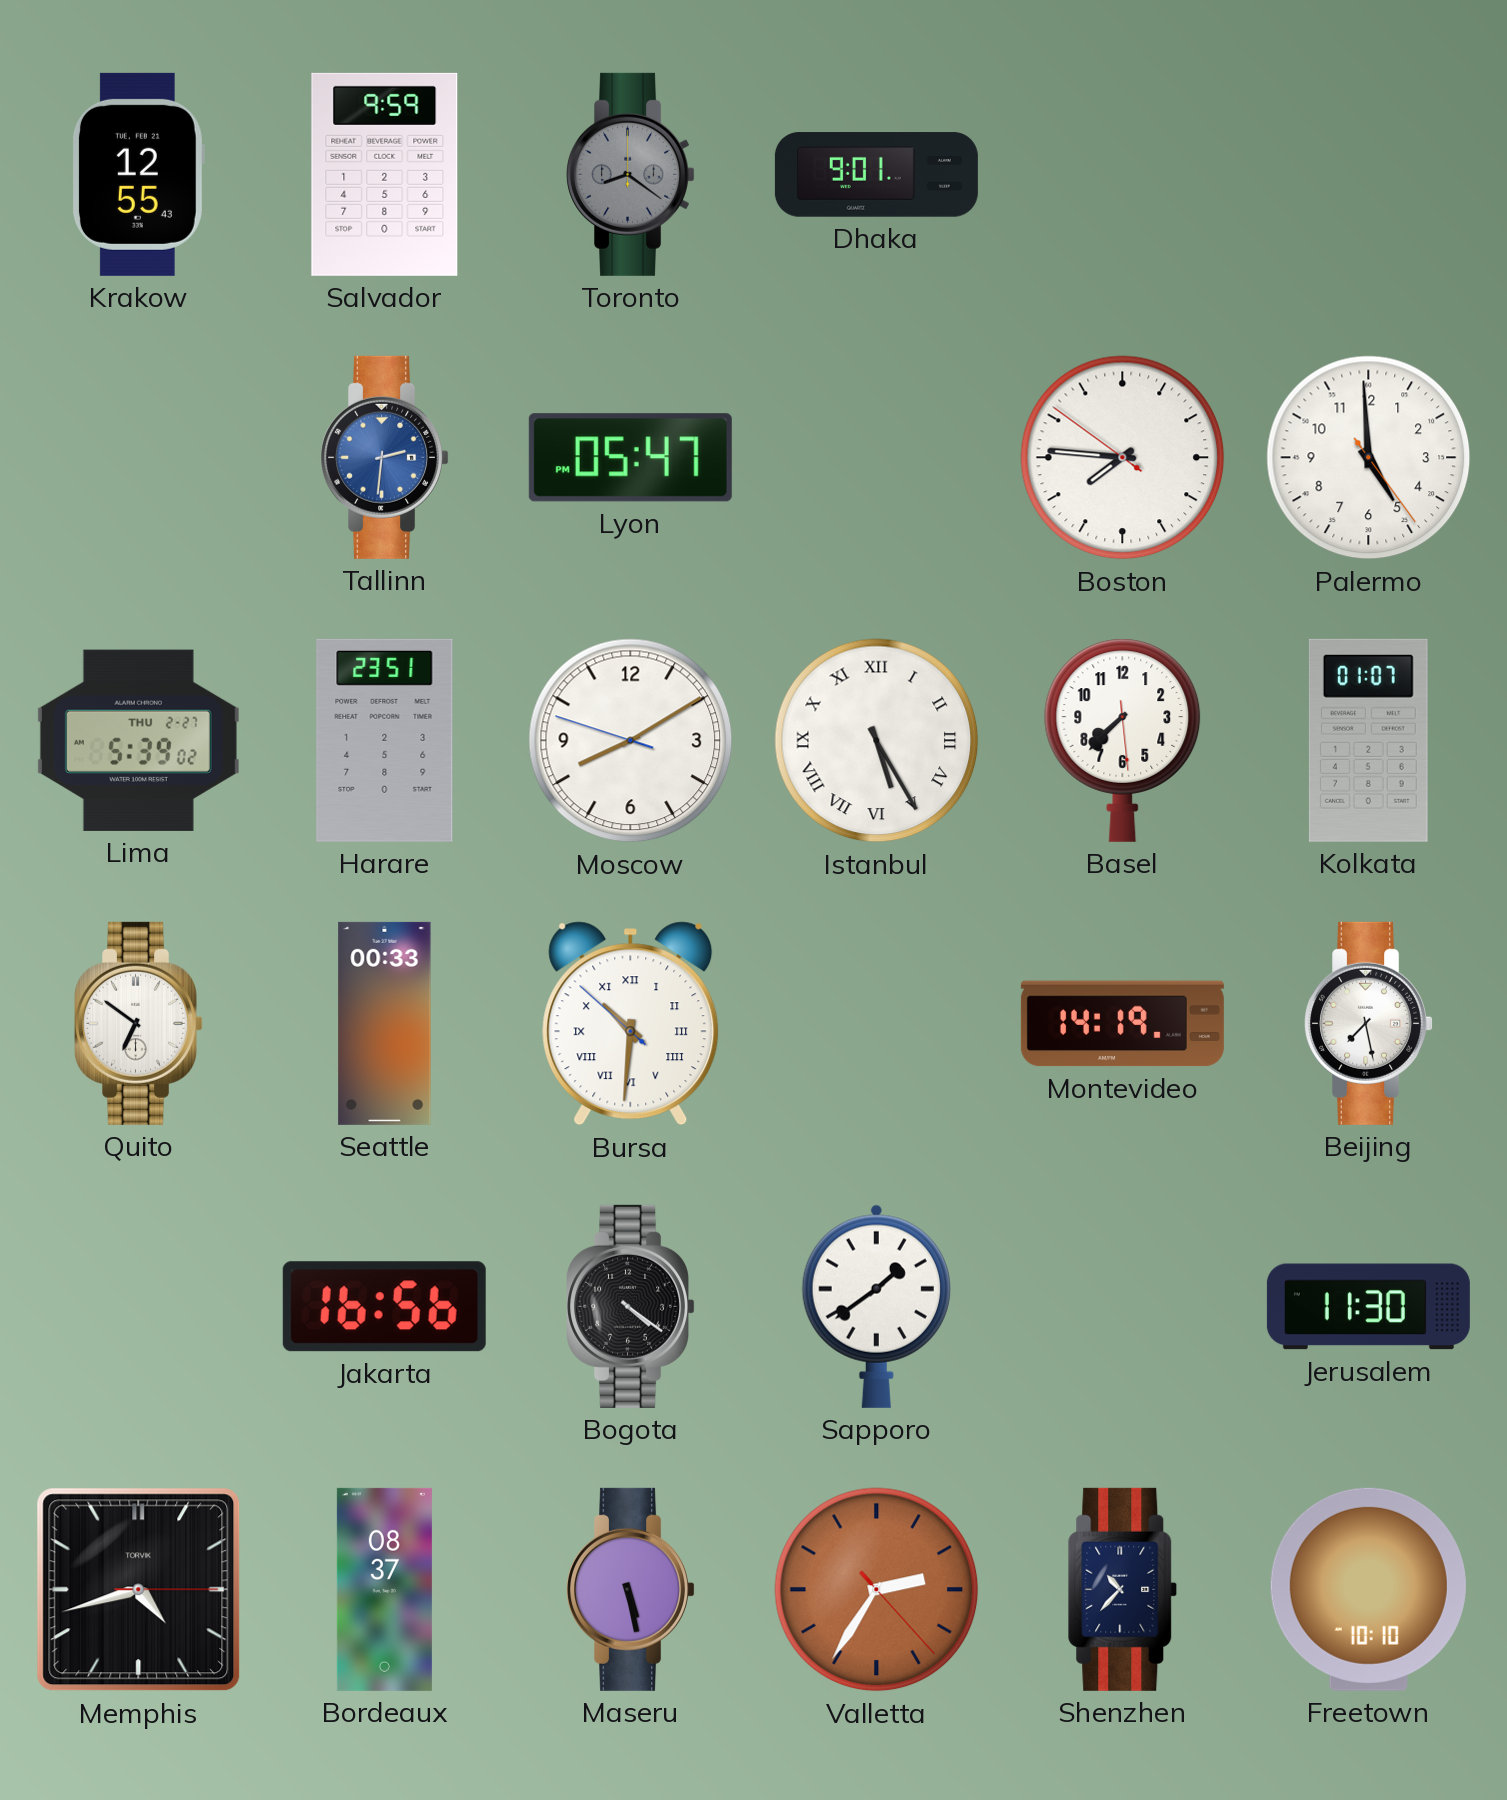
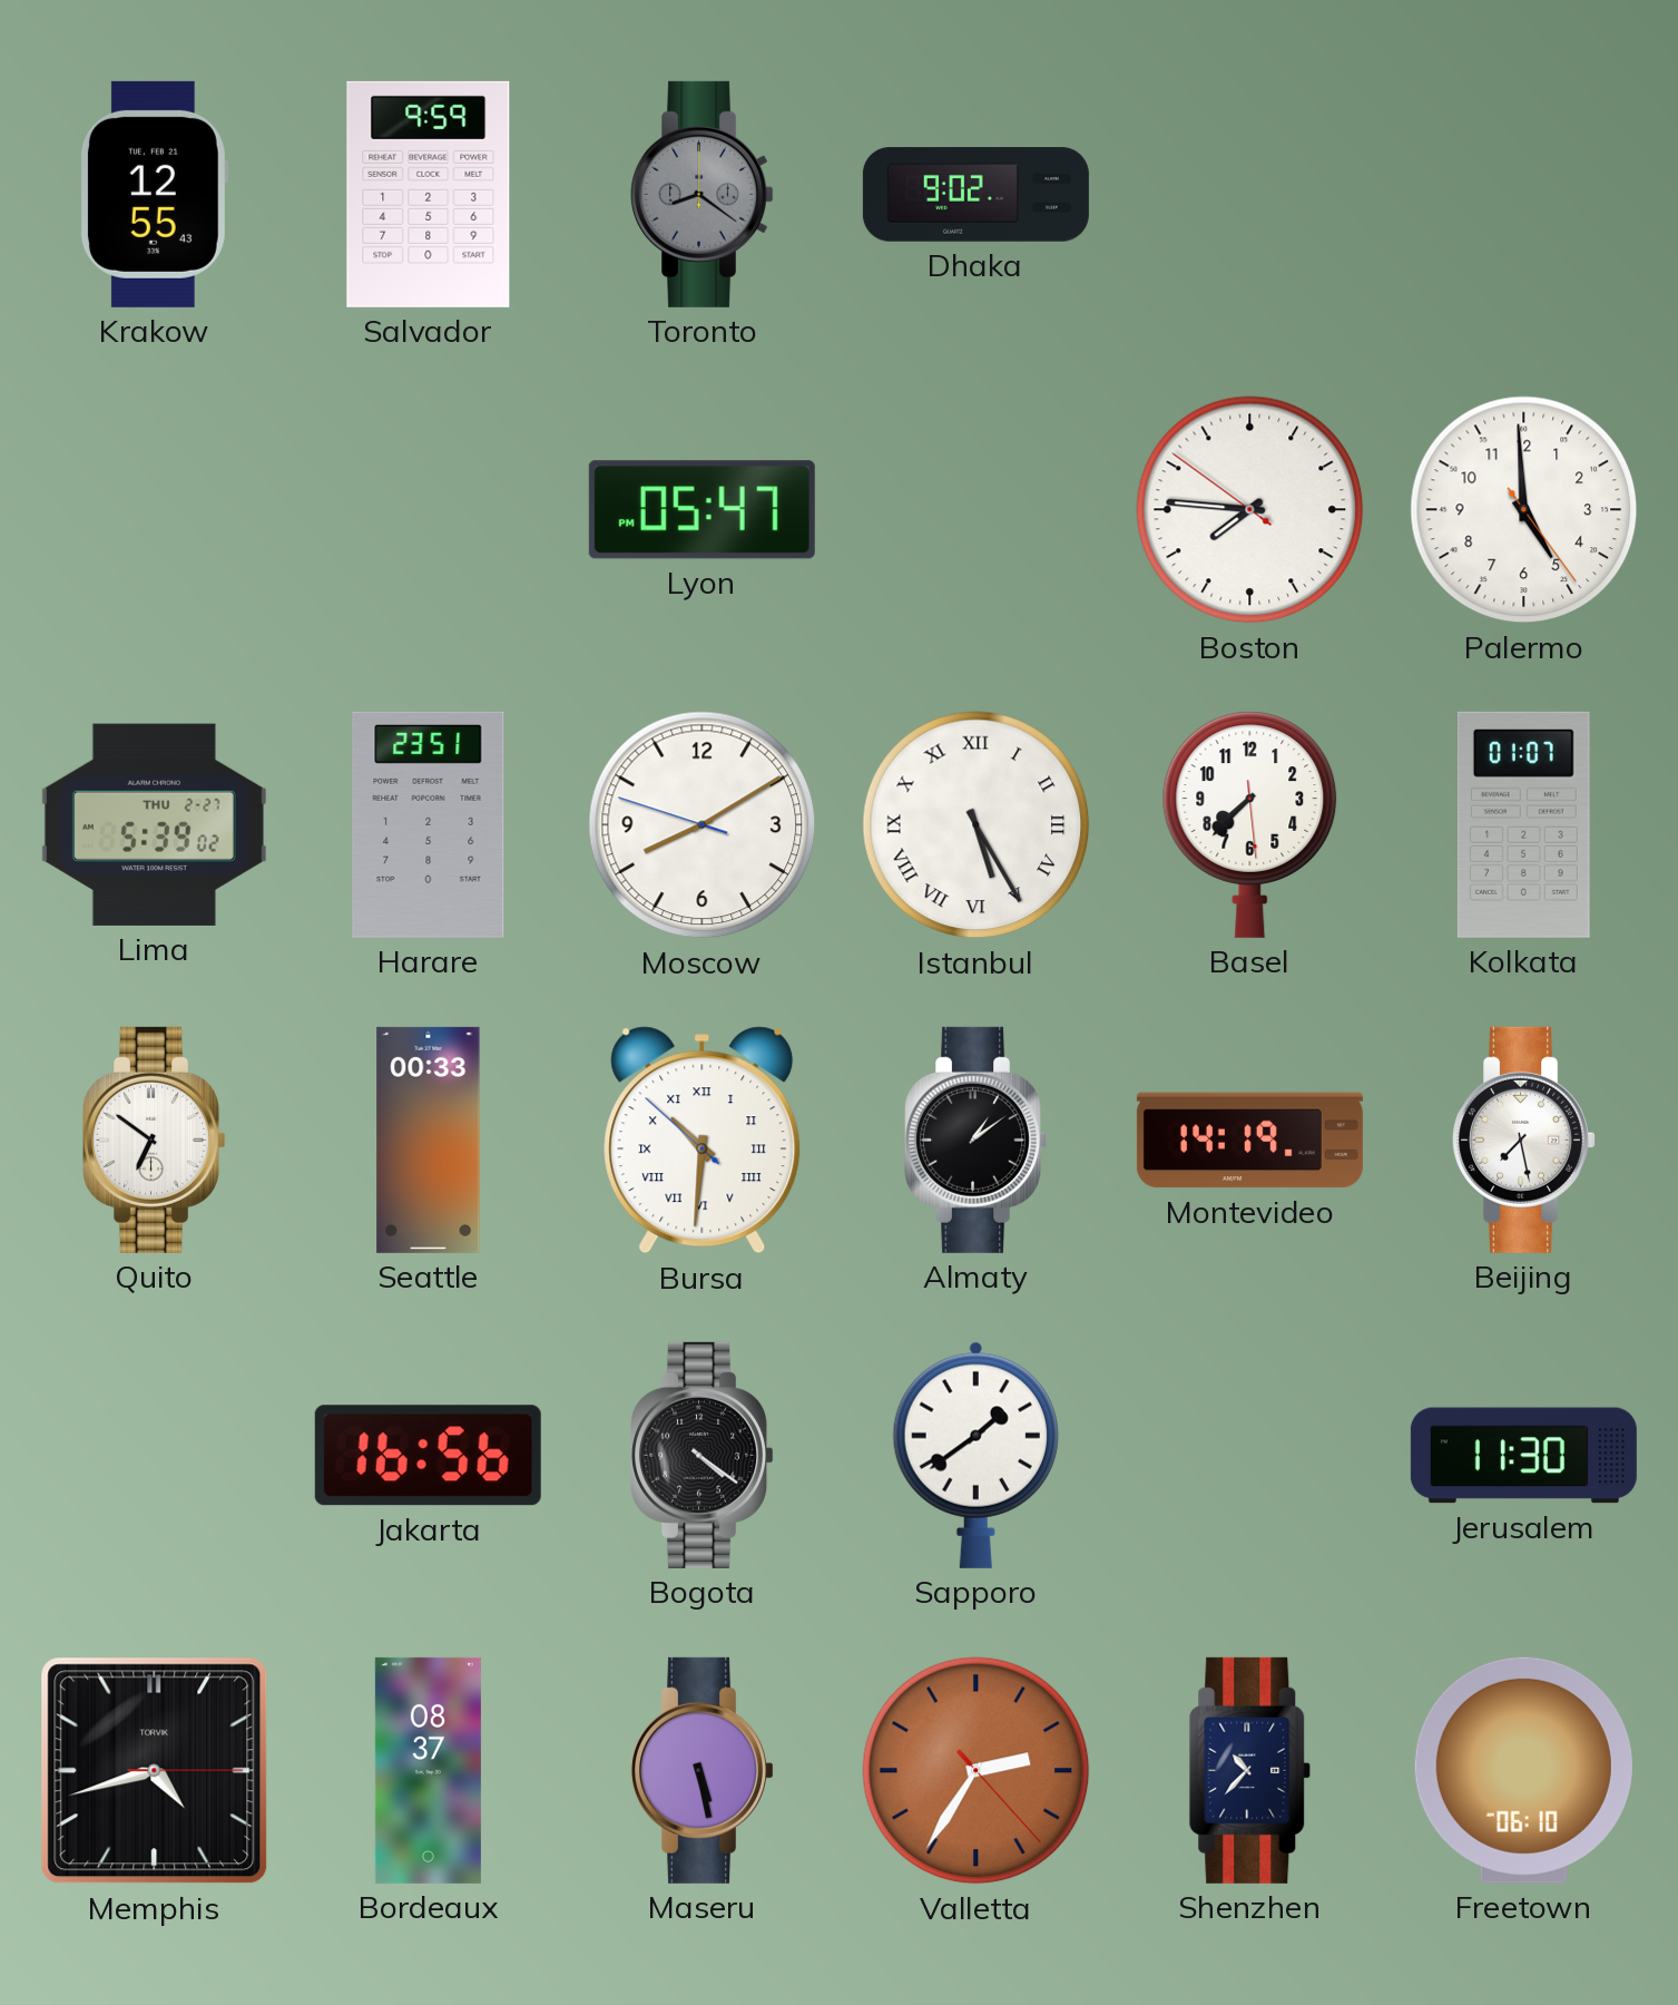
Dhaka: 9:01 -> 9:02 (975, 195)
Tallinn: 2:31 -> none (384, 457)
Almaty: none -> 1:09 (975, 1140)
Freetown: 10:10 -> 06:10 (1523, 1770)
